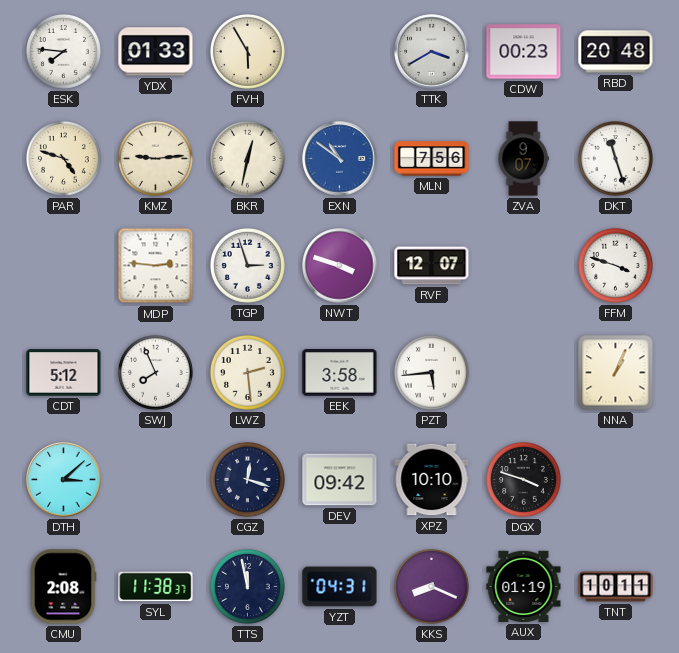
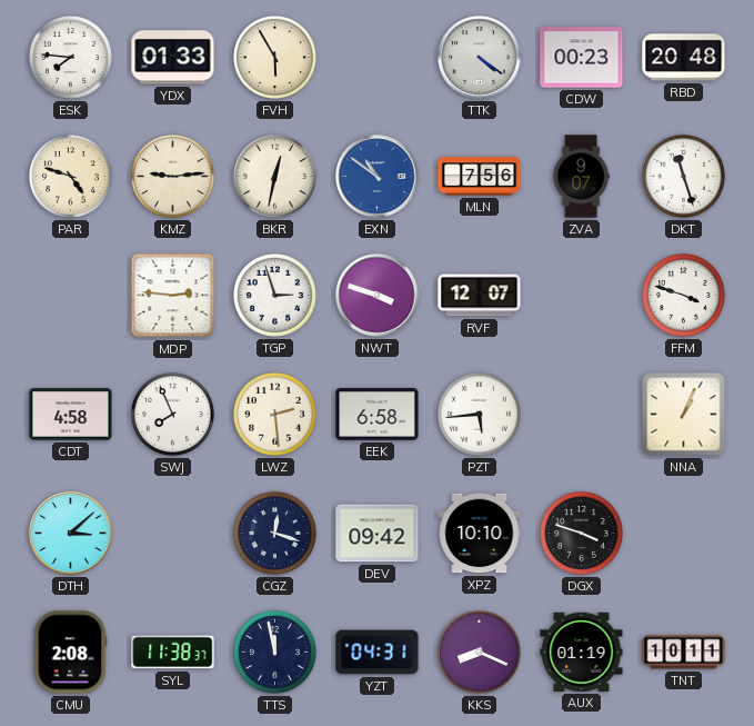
TTK: 3:40 -> 4:21 (480, 58)
CDT: 5:12 -> 4:58 (71, 415)
EEK: 3:58 -> 6:58 (378, 415)
